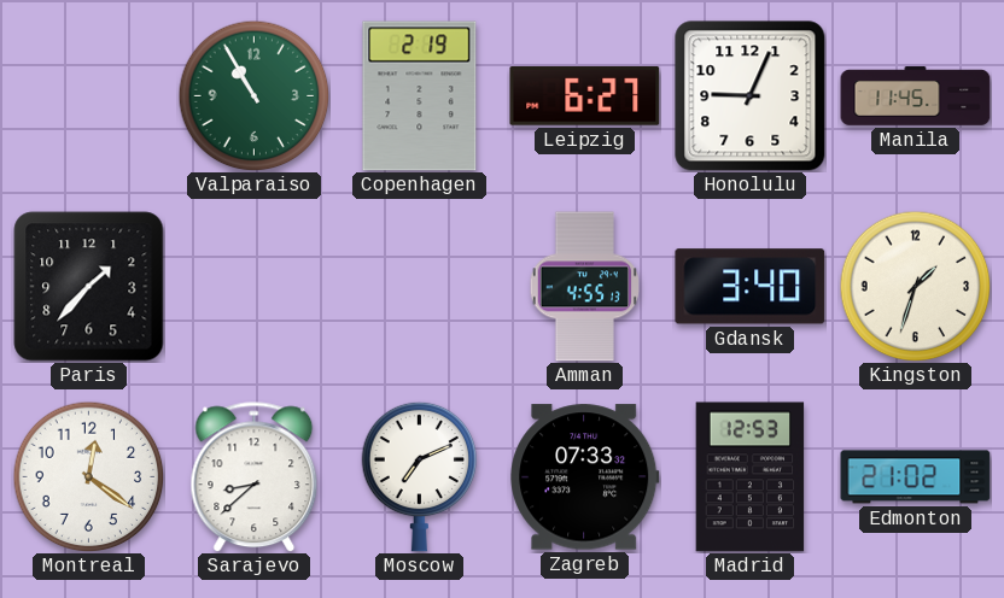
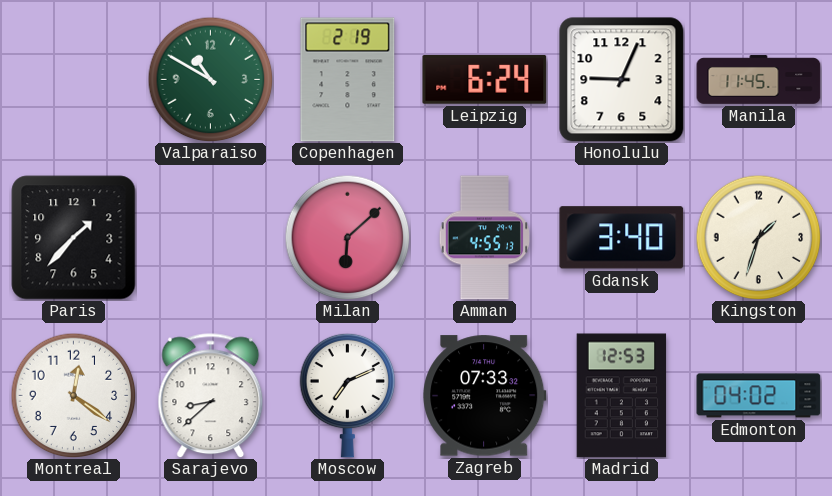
Valparaiso: 10:55 -> 10:50 (210, 79)
Leipzig: 6:27 -> 6:24 (485, 79)
Milan: none -> 6:08 (347, 237)
Edmonton: 21:02 -> 04:02 (759, 396)
